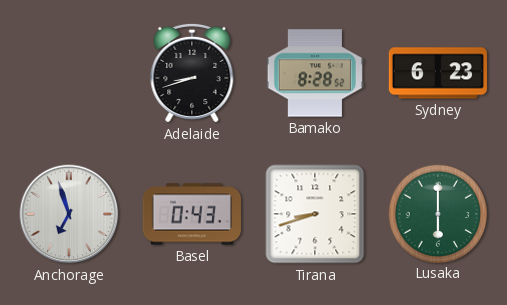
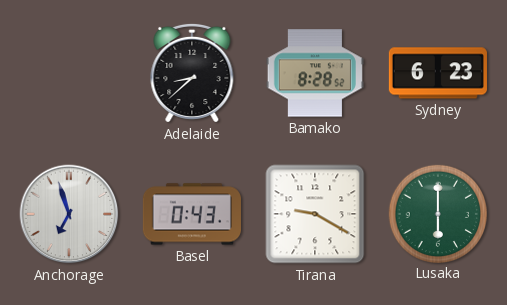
Adelaide: 8:42 -> 8:38 (192, 73)
Tirana: 8:42 -> 9:20 (315, 214)
